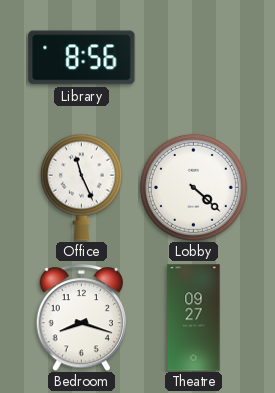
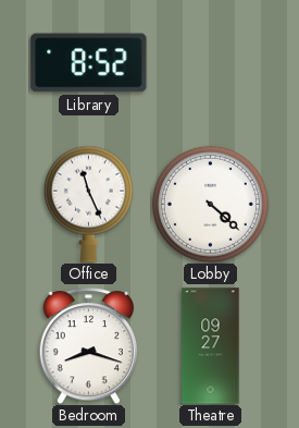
Library: 8:56 -> 8:52 (89, 63)
